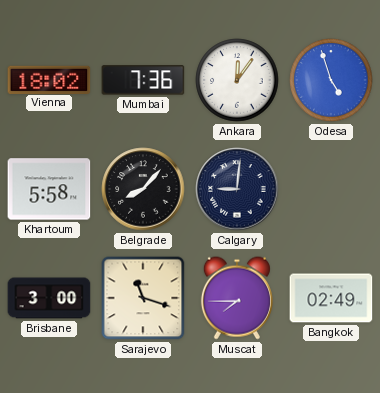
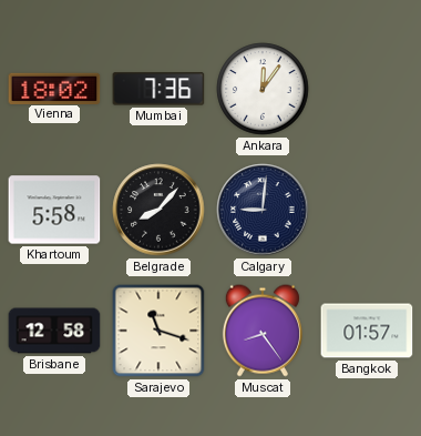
Odesa: 4:57 -> none (331, 80)
Brisbane: 3:00 -> 12:58 (54, 331)
Muscat: 7:45 -> 8:24 (263, 331)
Bangkok: 02:49 -> 01:57 (367, 331)
